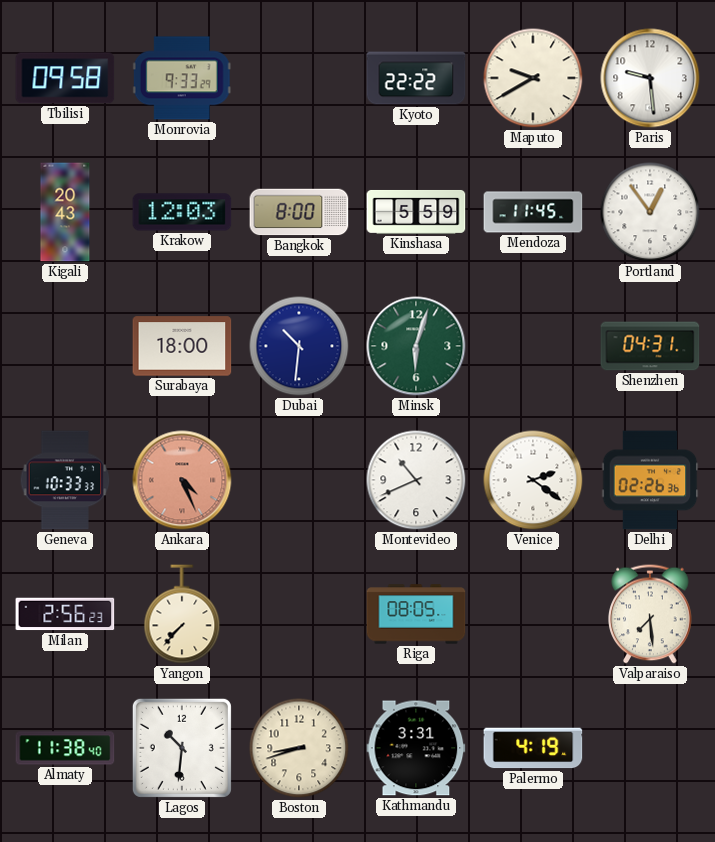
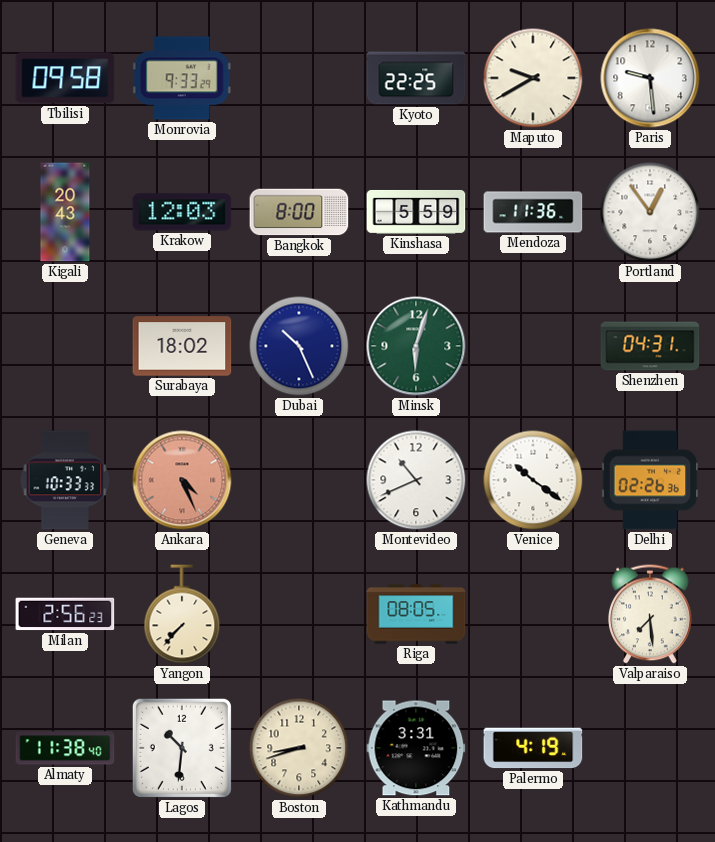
Kyoto: 22:22 -> 22:25 (416, 78)
Mendoza: 11:45 -> 11:36 (533, 212)
Surabaya: 18:00 -> 18:02 (182, 346)
Dubai: 10:31 -> 10:26 (299, 346)
Venice: 2:21 -> 10:21 (533, 480)
